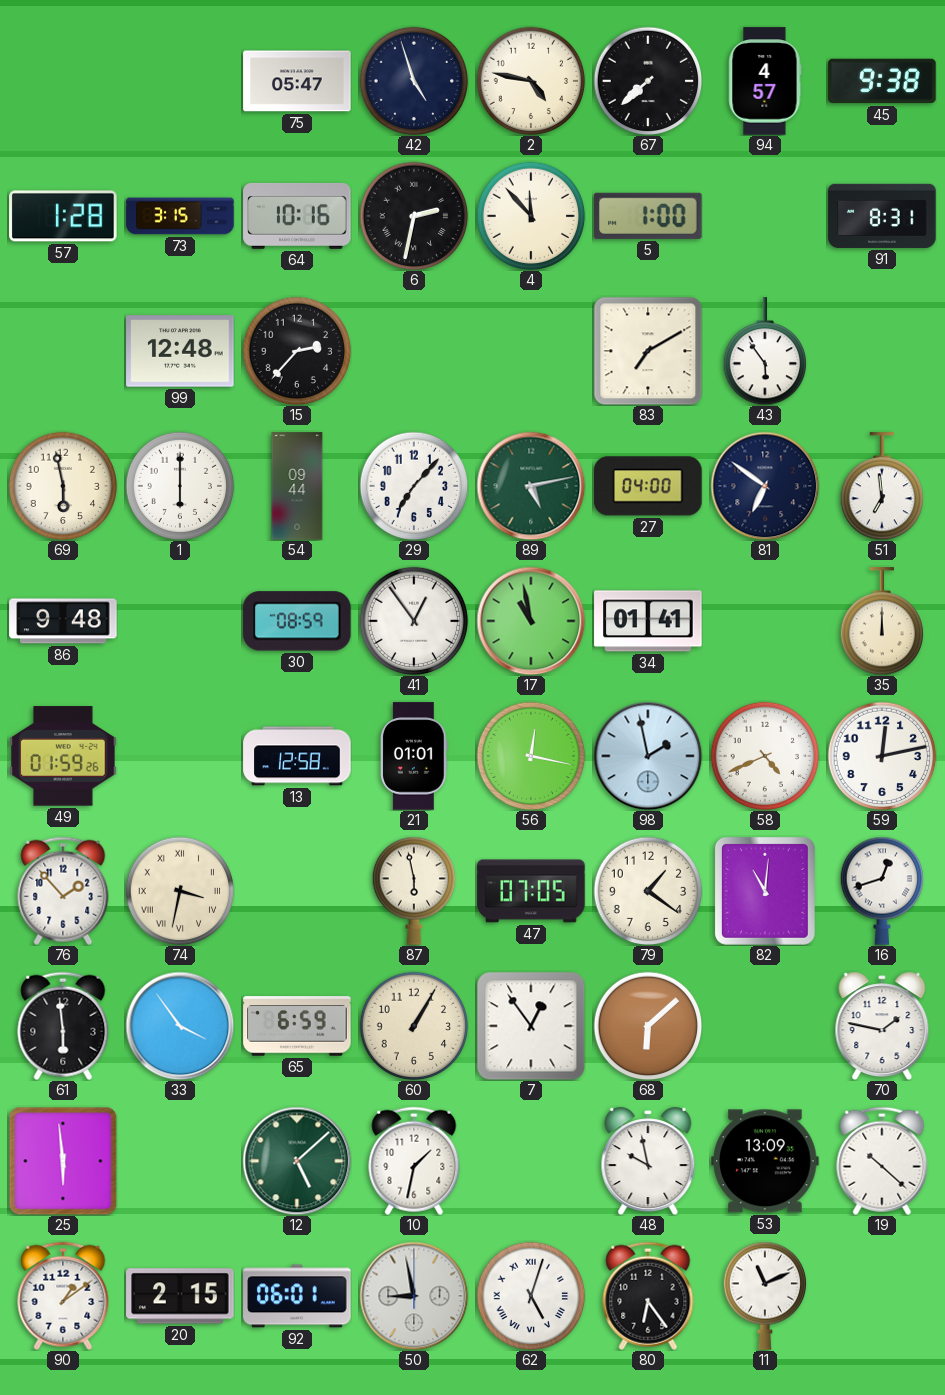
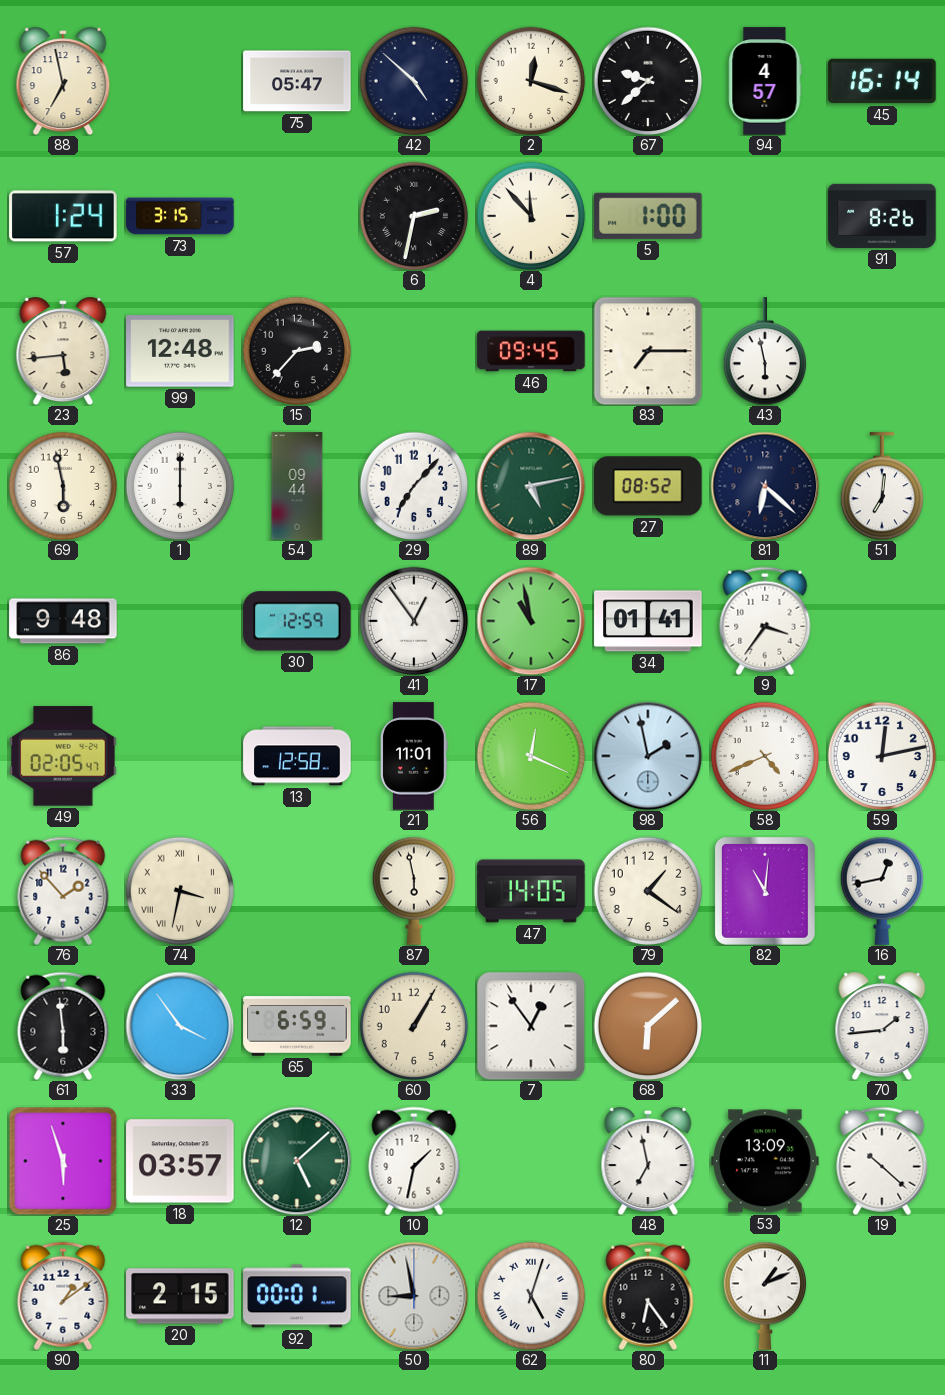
88: none -> 6:58 (63, 81)
42: 4:57 -> 4:52 (414, 81)
2: 4:47 -> 12:18 (531, 81)
67: 7:38 -> 9:38 (648, 81)
45: 9:38 -> 16:14 (882, 81)
57: 1:28 -> 1:24 (63, 216)
64: 10:16 -> none (297, 216)
91: 8:31 -> 8:26 (882, 216)
23: none -> 5:44 (63, 351)
46: none -> 09:45 (531, 351)
83: 7:10 -> 7:15 (648, 351)
43: 5:54 -> 5:58 (764, 351)
27: 04:00 -> 08:52 (648, 486)
81: 6:51 -> 6:22 (765, 486)
51: 6:59 -> 7:01 (881, 486)
30: 08:59 -> 12:59 (297, 621)
9: none -> 3:36 (765, 621)
35: 12:00 -> none (881, 621)
49: 01:59 -> 02:05 (63, 756)
21: 01:01 -> 11:01 (414, 756)
56: 12:17 -> 12:19 (531, 756)
47: 07:05 -> 14:05 (531, 891)
16: 12:42 -> 12:43 (881, 891)
70: 1:47 -> 1:44 (882, 1026)
25: 5:59 -> 5:57 (63, 1161)
18: none -> 03:57 (180, 1161)
48: 9:58 -> 6:58 (648, 1161)
92: 06:01 -> 00:01 (297, 1296)
11: 11:11 -> 1:11 (764, 1296)
